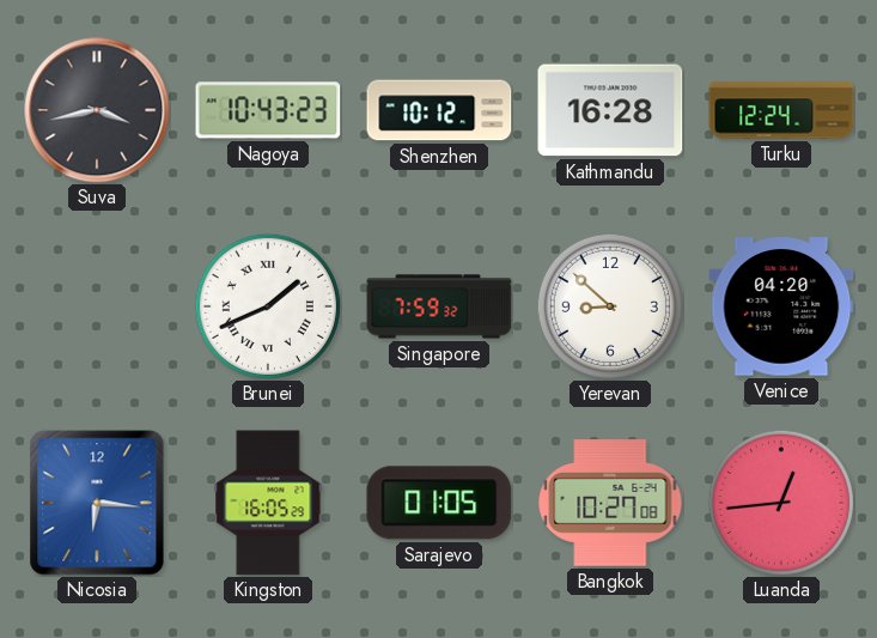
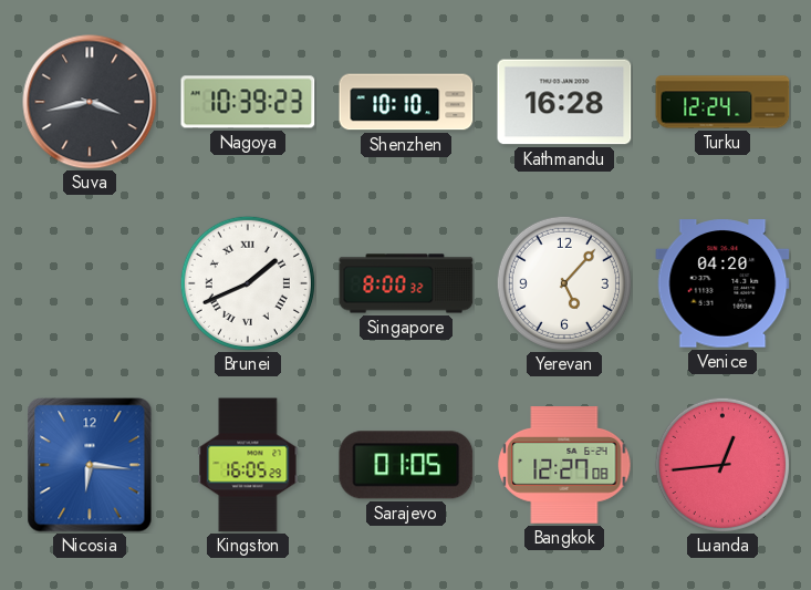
Nagoya: 10:43 -> 10:39 (248, 102)
Shenzhen: 10:12 -> 10:10 (406, 102)
Singapore: 7:59 -> 8:00 (406, 283)
Yerevan: 8:52 -> 5:07 (564, 283)
Bangkok: 10:27 -> 12:27 (564, 466)
